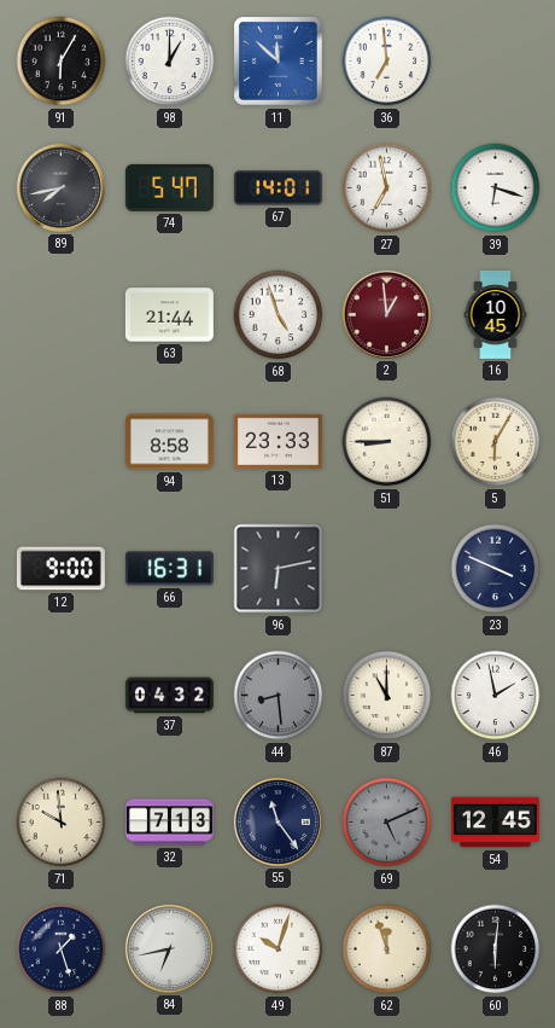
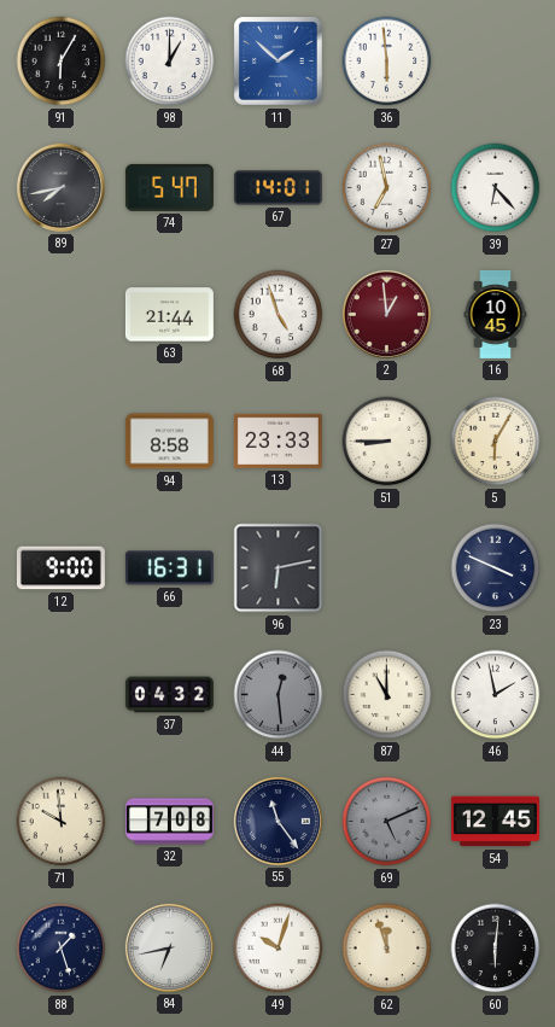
11: 11:52 -> 1:52 (279, 60)
36: 6:59 -> 5:59 (387, 62)
39: 6:18 -> 6:23 (496, 188)
44: 8:29 -> 12:29 (279, 695)
32: 7:13 -> 7:08 (169, 822)
